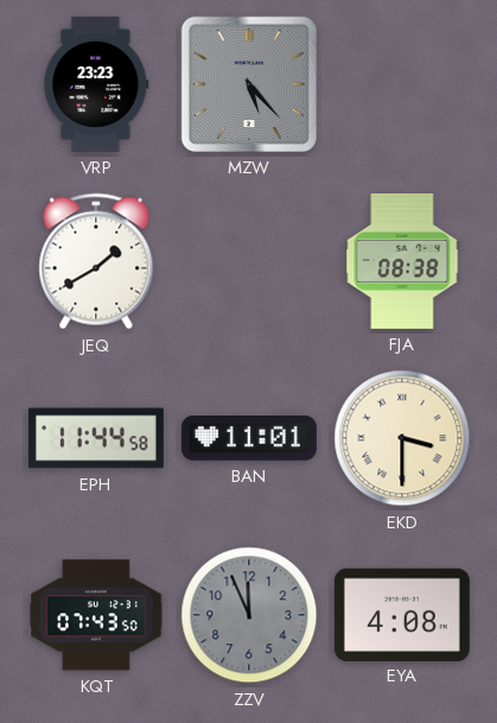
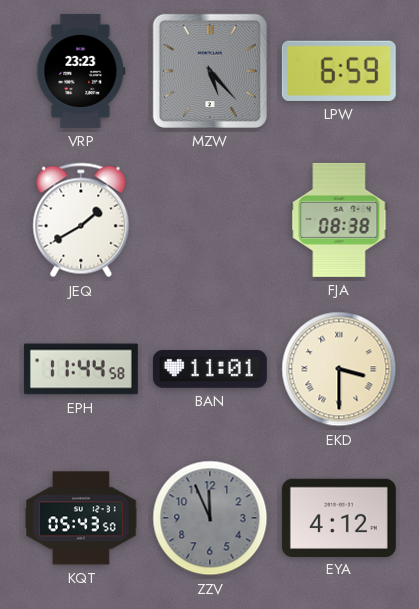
LPW: none -> 6:59 (339, 71)
KQT: 07:43 -> 05:43 (81, 518)
EYA: 4:08 -> 4:12 (339, 517)
